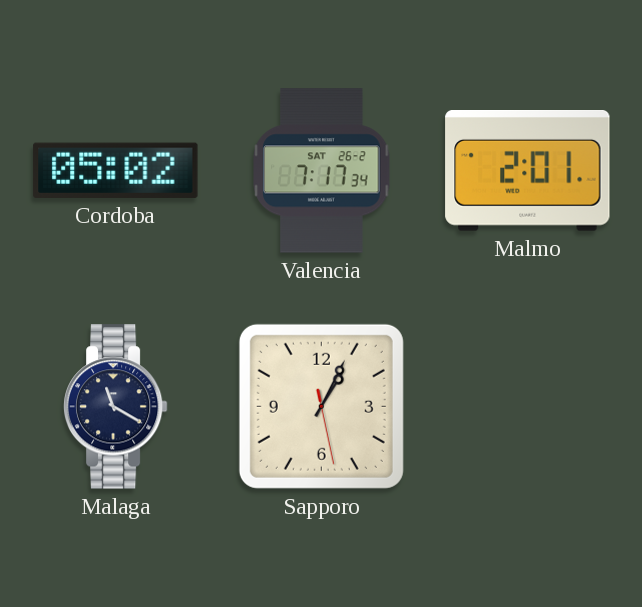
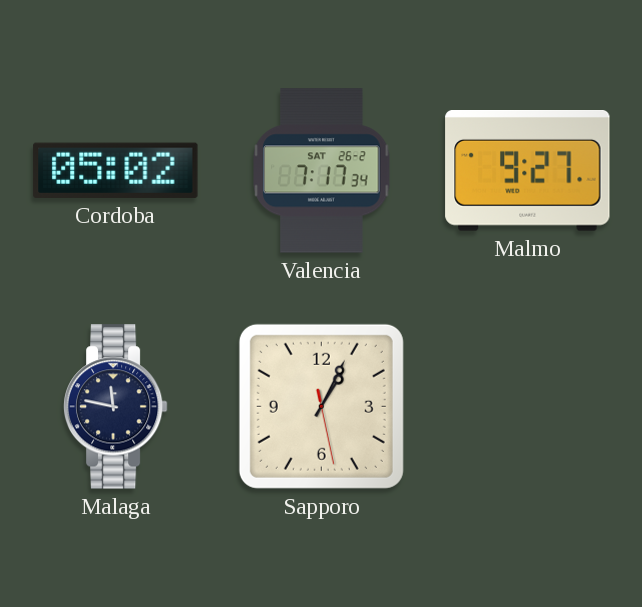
Malmo: 2:01 -> 9:27 (528, 171)
Malaga: 11:20 -> 11:47 (115, 407)
